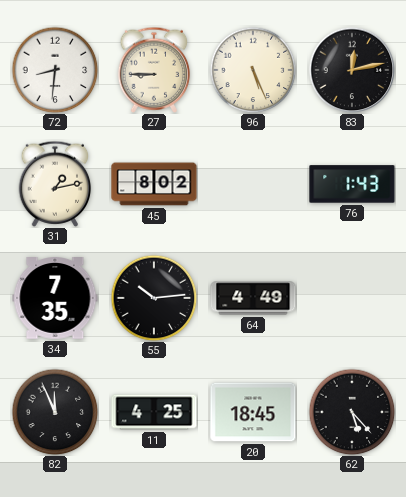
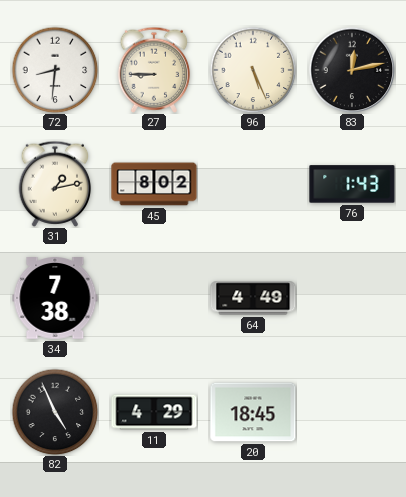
34: 7:35 -> 7:38 (55, 299)
55: 10:14 -> none (154, 298)
82: 11:56 -> 4:56 (55, 412)
11: 4:25 -> 4:29 (154, 412)
62: 5:23 -> none (352, 412)
